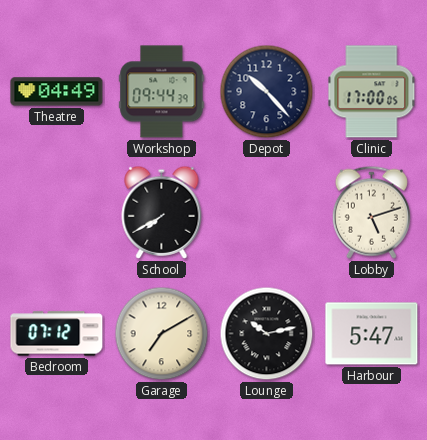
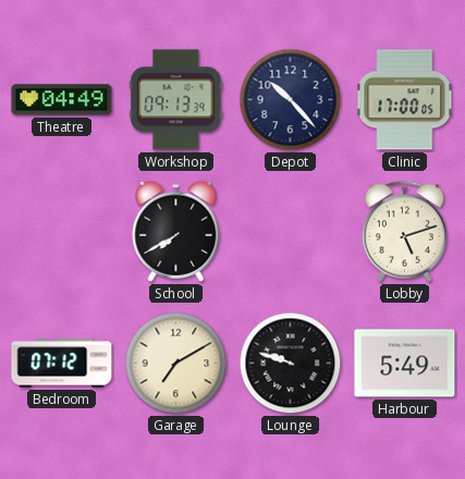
Workshop: 09:44 -> 09:13 (176, 100)
Lounge: 10:13 -> 9:48 (291, 364)
Harbour: 5:47 -> 5:49 (405, 364)
